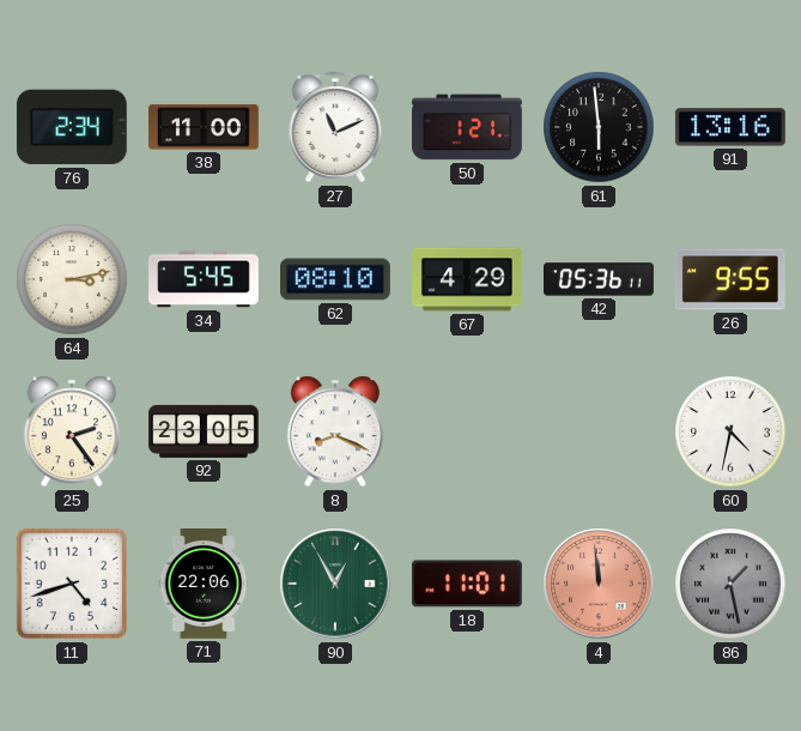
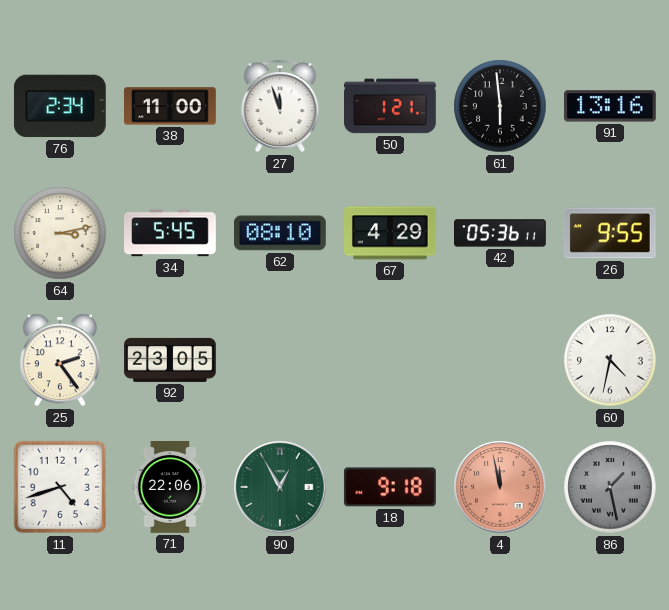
27: 11:11 -> 11:57 (280, 106)
8: 8:19 -> none (335, 431)
18: 11:01 -> 9:18 (390, 487)
4: 11:59 -> 11:58 (500, 487)
